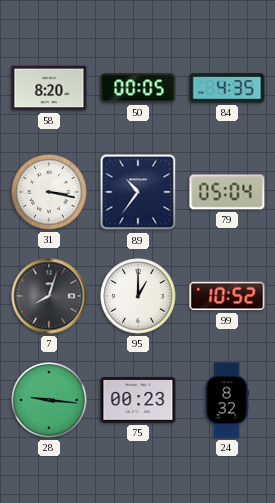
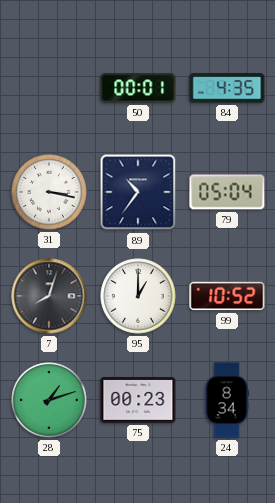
58: 8:20 -> none (49, 88)
50: 00:05 -> 00:01 (138, 88)
28: 9:16 -> 1:12 (49, 400)
24: 8:32 -> 8:34 (227, 400)
